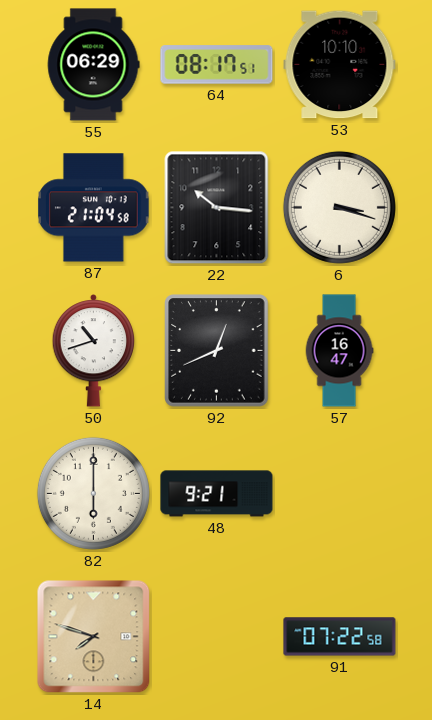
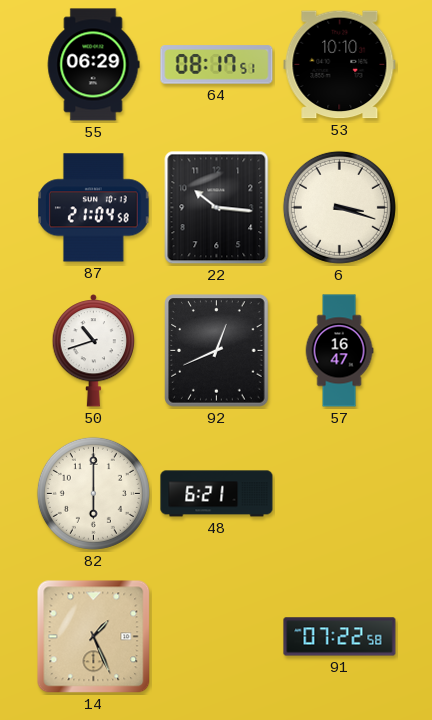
48: 9:21 -> 6:21 (217, 494)
14: 7:48 -> 1:26 (94, 637)
